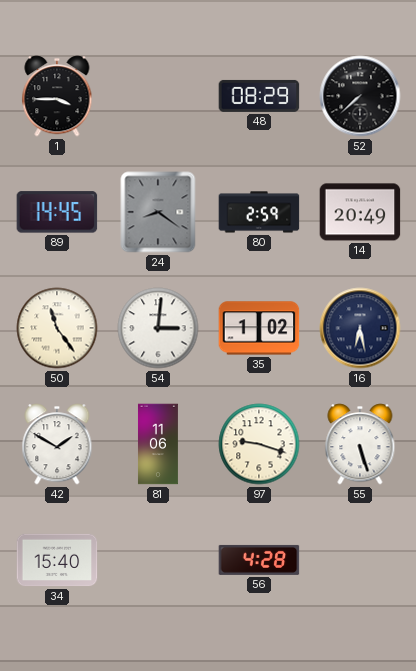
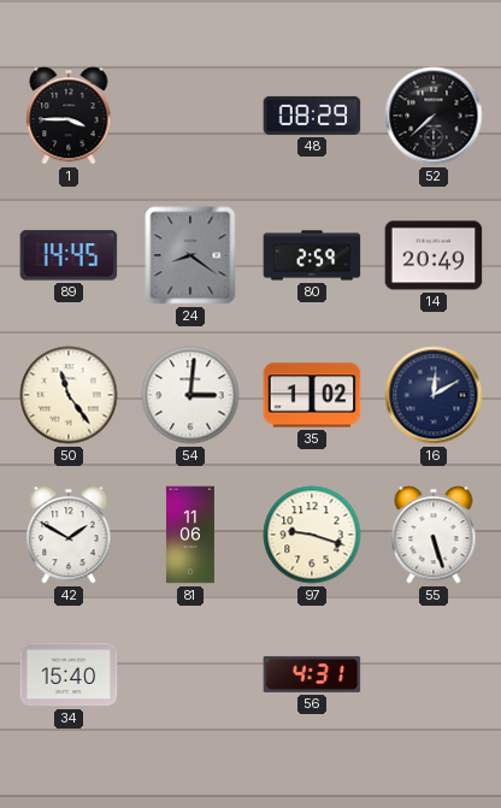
16: 6:28 -> 12:10 (434, 395)
56: 4:28 -> 4:31 (312, 674)
